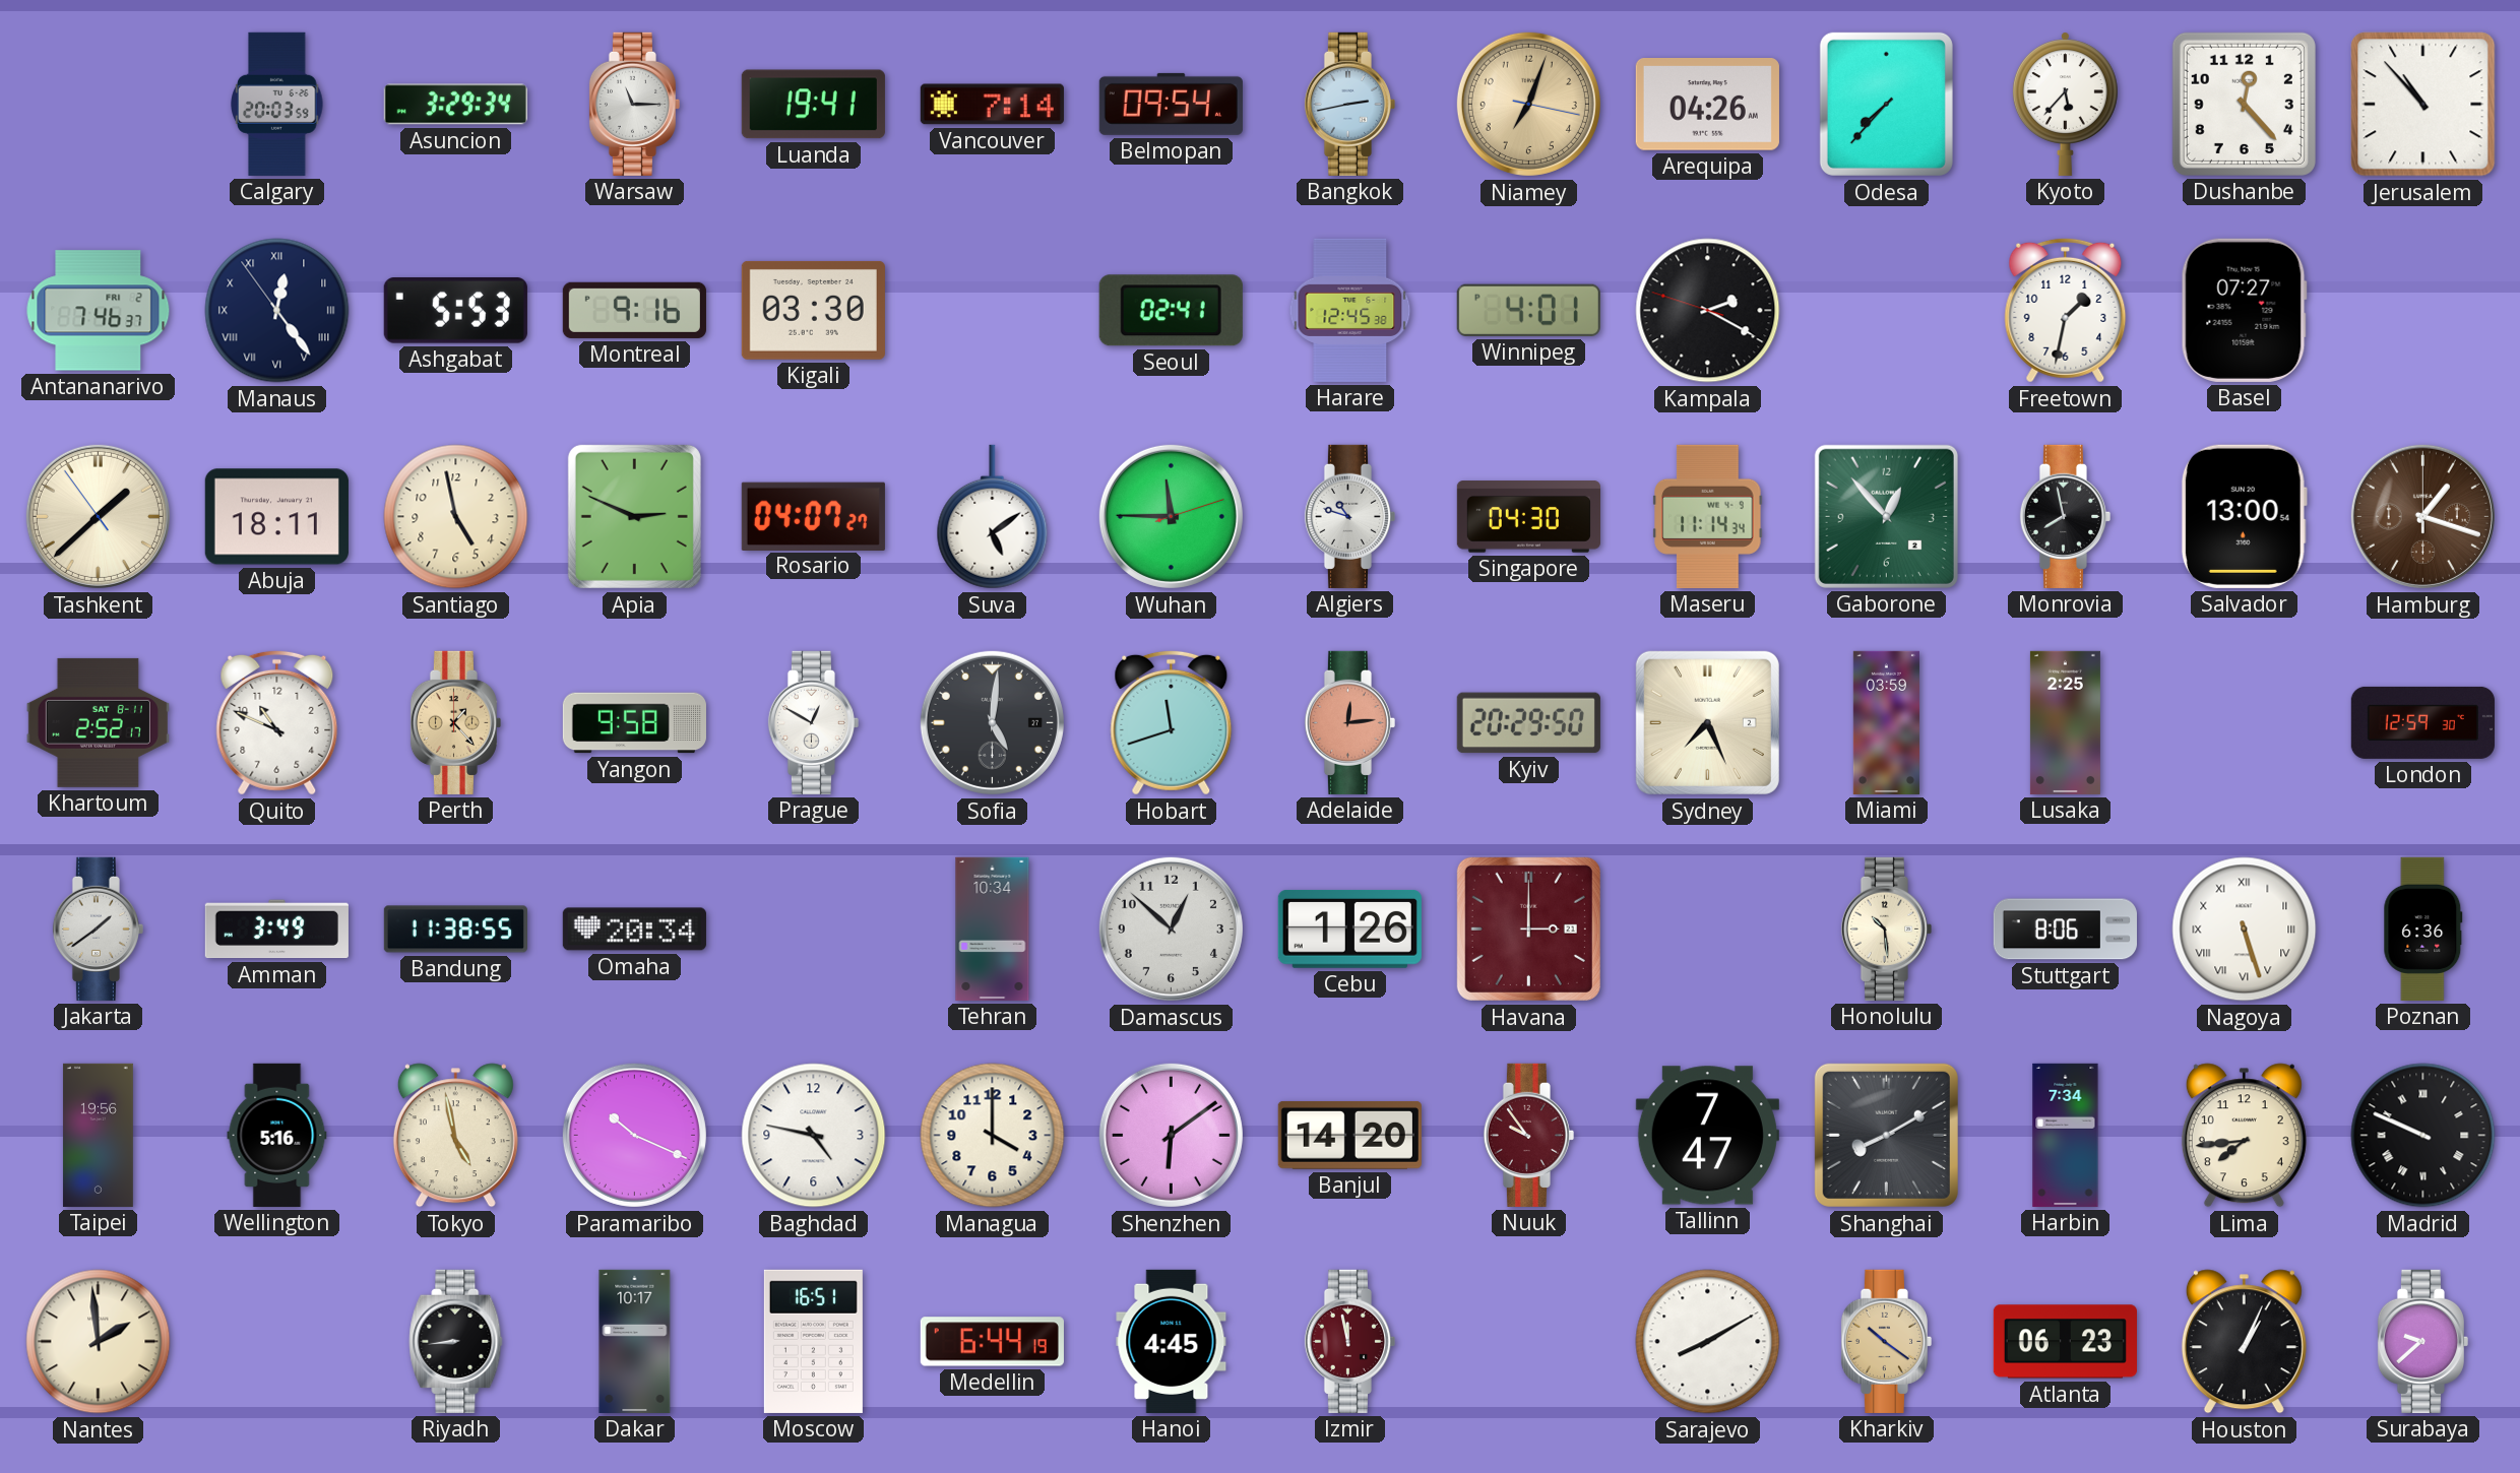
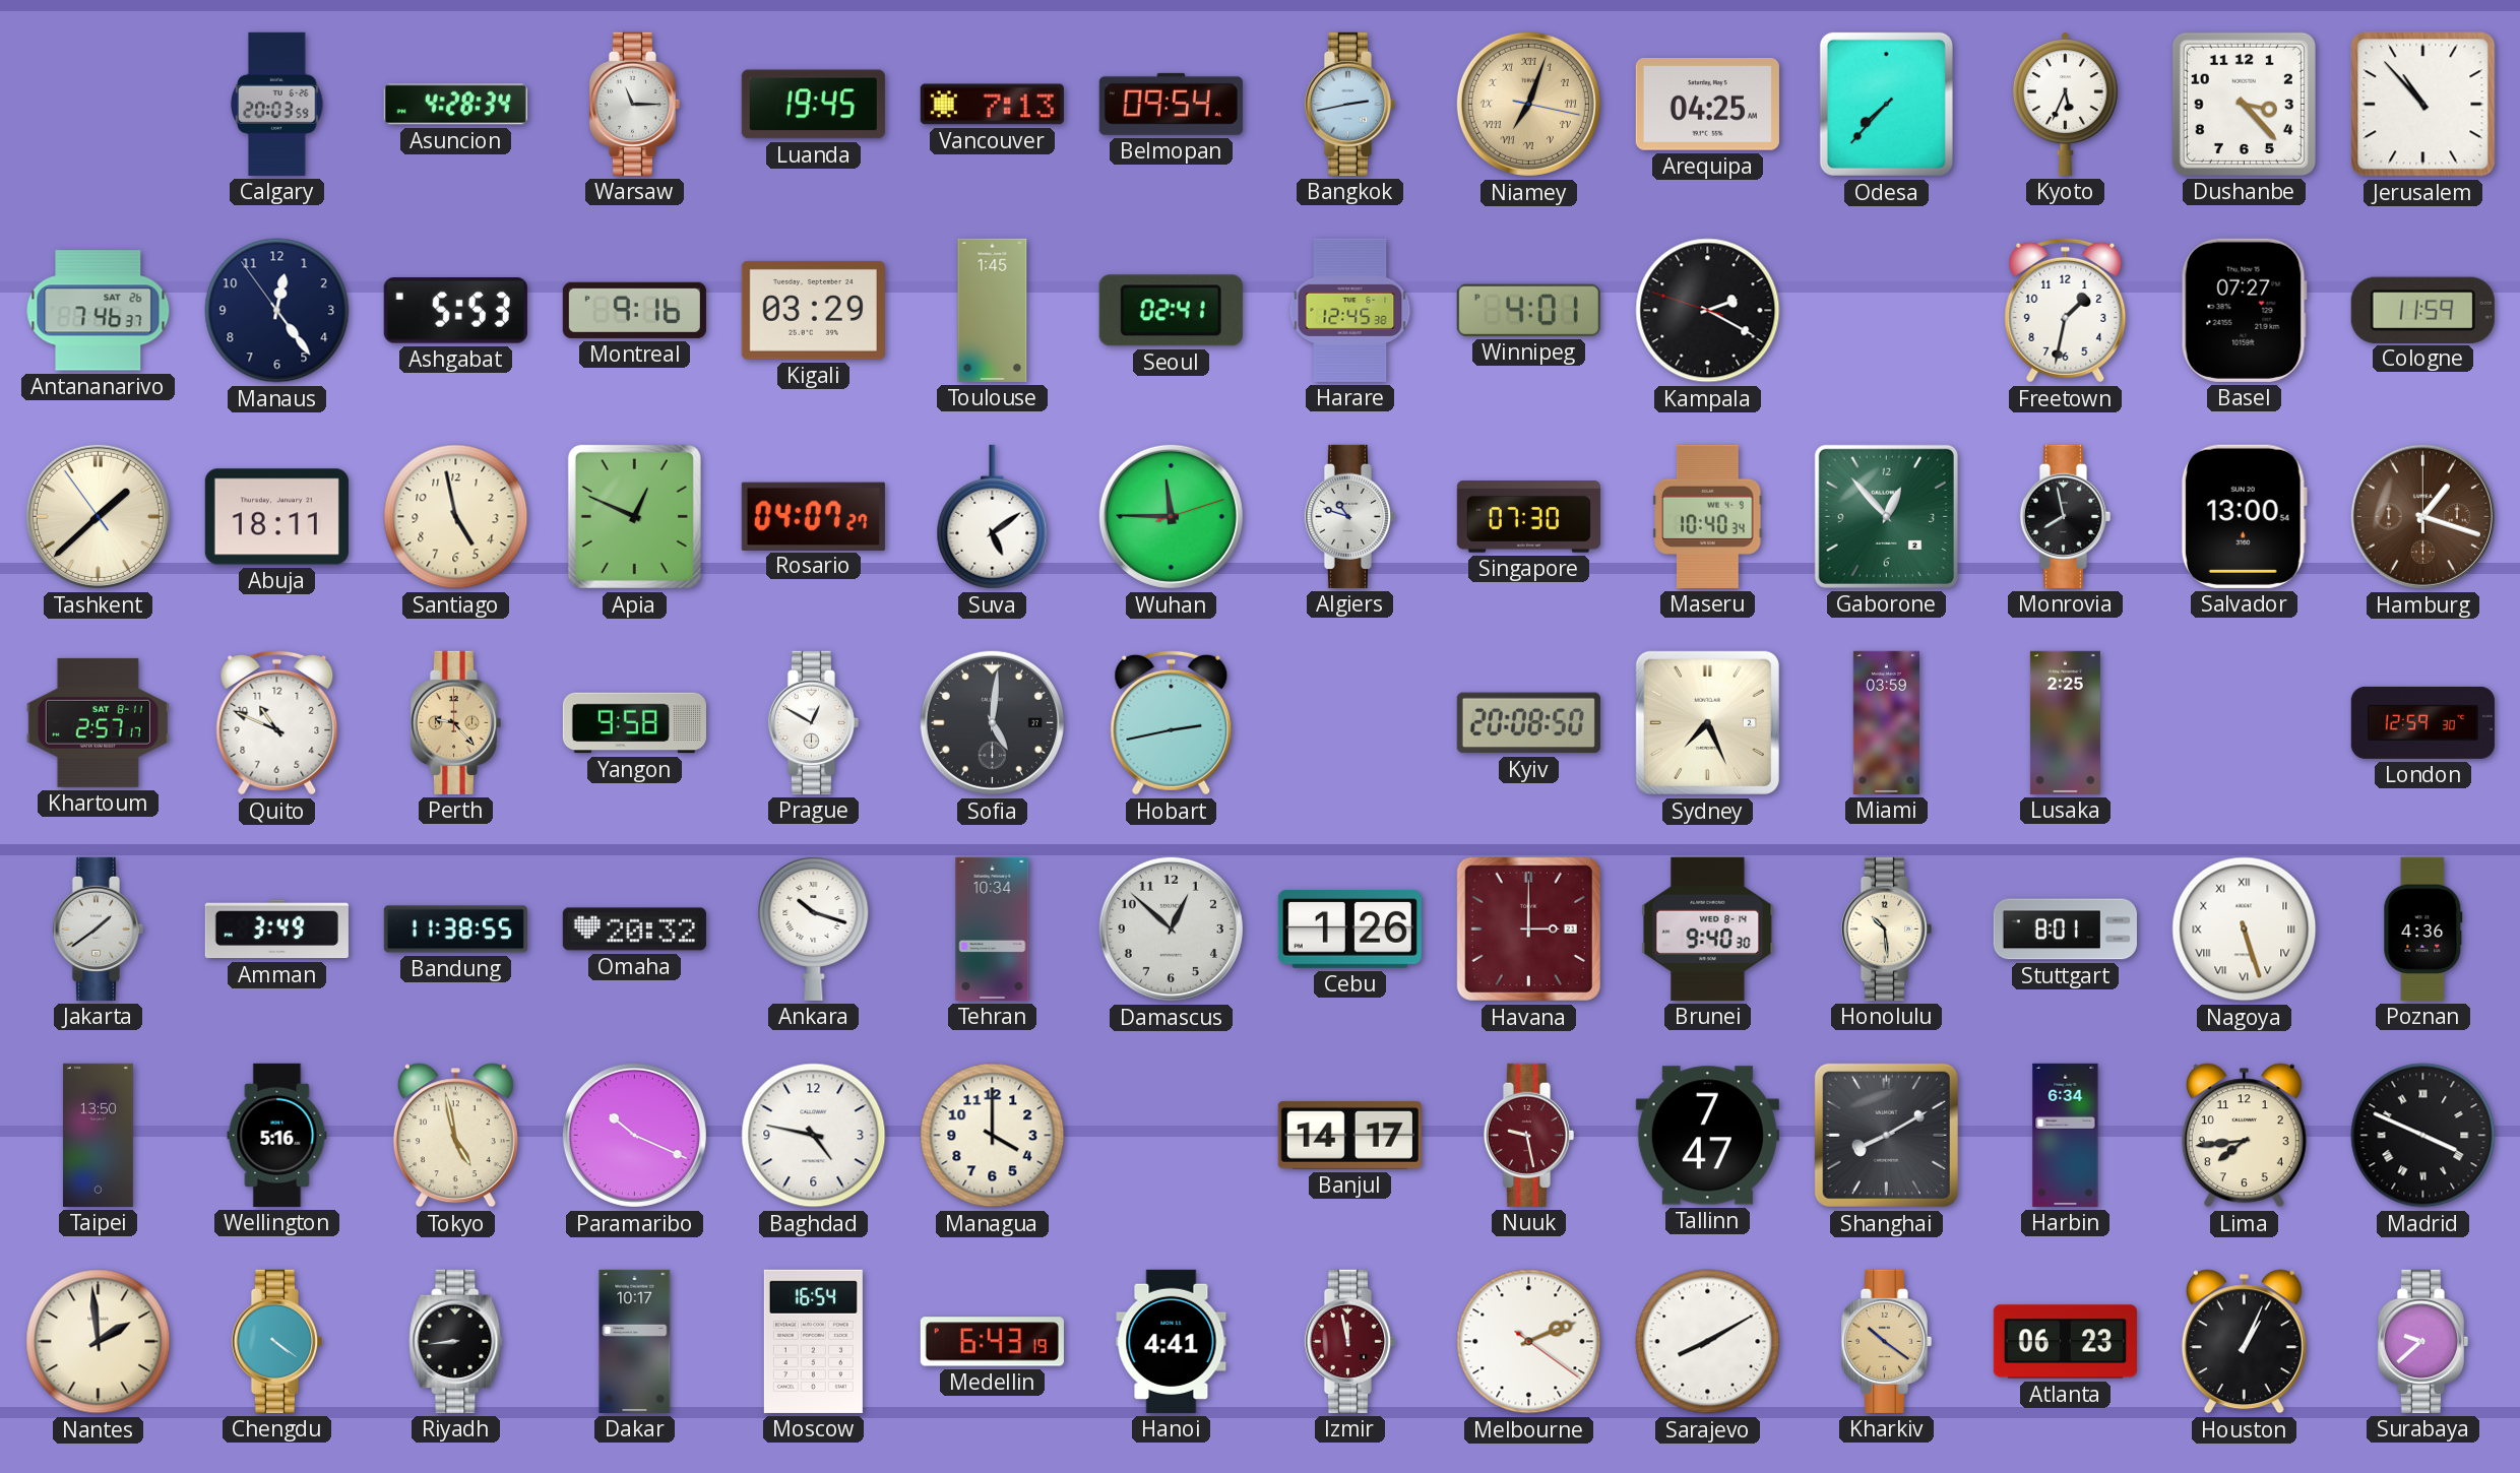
Asuncion: 3:29 -> 4:28 (455, 105)
Luanda: 19:41 -> 19:45 (813, 105)
Vancouver: 7:14 -> 7:13 (992, 105)
Niamey numerals: Arabic -> Roman (1528, 104)
Arequipa: 04:26 -> 04:25 (1707, 105)
Kyoto: 5:37 -> 5:34 (2065, 104)
Dushanbe: 12:23 -> 3:23 (2244, 104)
Antananarivo date: FRI 2 -> SAT 26 (99, 311)
Manaus numerals: Roman -> Arabic (277, 311)
Kigali: 03:30 -> 03:29 (813, 310)
Toulouse: none -> 1:45 (993, 310)
Cologne: none -> 11:59 (2422, 310)
Apia: 2:49 -> 12:49 (634, 516)
Singapore: 04:30 -> 07:30 (1528, 517)
Maseru: 11:14 -> 10:40 (1708, 516)
Khartoum: 2:52 -> 2:57 (98, 722)
Perth: 1:23 -> 9:23 (455, 722)
Hobart: 11:42 -> 2:43 (1172, 722)
Adelaide: 12:14 -> none (1349, 722)
Kyiv: 20:29 -> 20:08 (1528, 723)
Omaha: 20:34 -> 20:32 (634, 930)
Ankara: none -> 10:18 (814, 928)
Brunei: none -> 9:40 (1708, 928)
Stuttgart: 8:06 -> 8:01 (2065, 930)
Poznan: 6:36 -> 4:36 (2423, 928)
Taipei: 19:56 -> 13:50 (98, 1135)
Shenzhen: 6:09 -> none (1171, 1135)
Banjul: 14:20 -> 14:17 (1349, 1135)
Nuuk: 9:54 -> 9:28 (1528, 1135)
Harbin: 7:34 -> 6:34 (2066, 1135)
Madrid: 9:49 -> 3:49 (2423, 1136)
Chengdu: none -> 4:21 (276, 1341)
Moscow: 16:51 -> 16:54 (813, 1341)
Medellin: 6:44 -> 6:43 (992, 1342)
Hanoi: 4:45 -> 4:41 (1172, 1341)
Melbourne: none -> 2:11 (1529, 1342)
